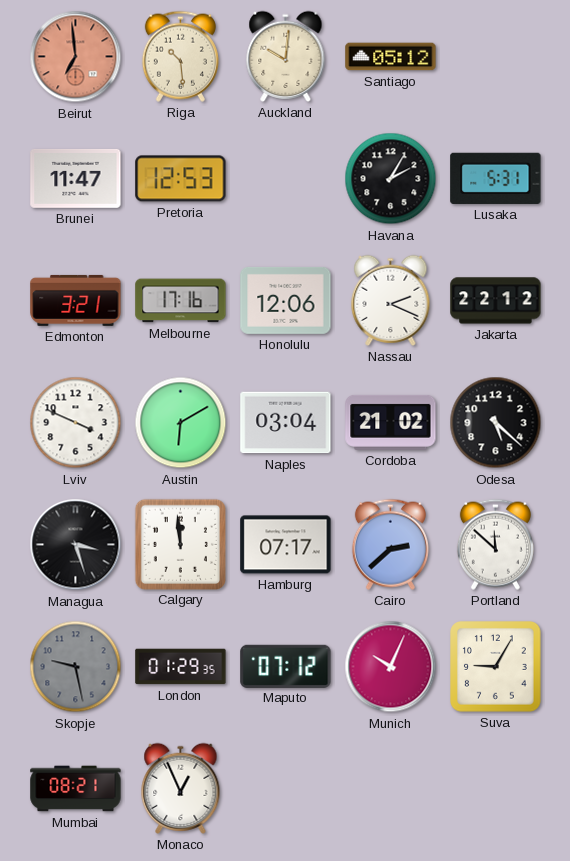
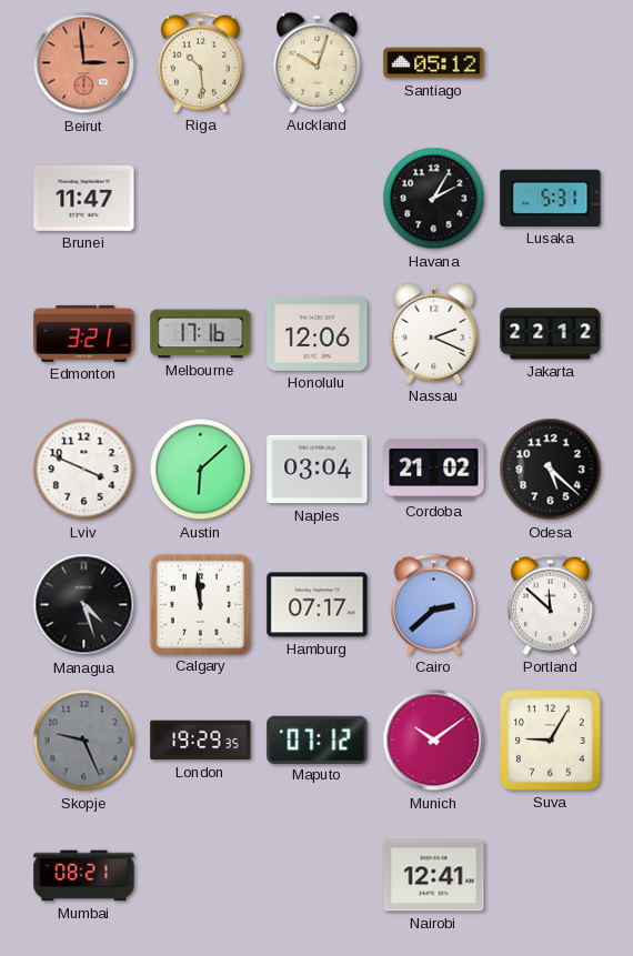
Beirut: 6:59 -> 2:59 (84, 63)
Auckland: 10:01 -> 10:03 (318, 62)
Pretoria: 12:53 -> none (181, 179)
Austin: 6:10 -> 6:08 (201, 470)
Managua: 3:27 -> 4:27 (84, 605)
Skopje: 9:28 -> 9:26 (84, 741)
London: 01:29 -> 19:29 (201, 741)
Munich: 10:04 -> 10:09 (434, 741)
Monaco: 12:56 -> none (181, 788)
Nairobi: none -> 12:41 (434, 876)
